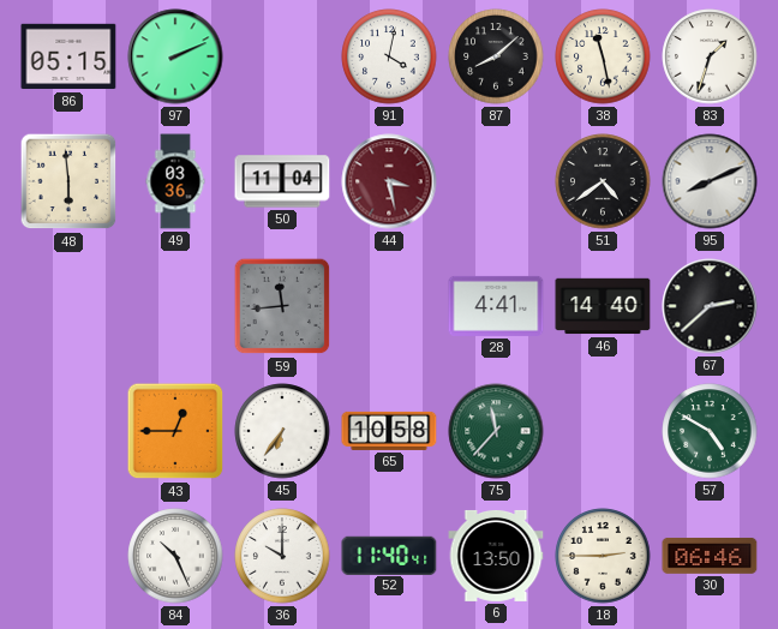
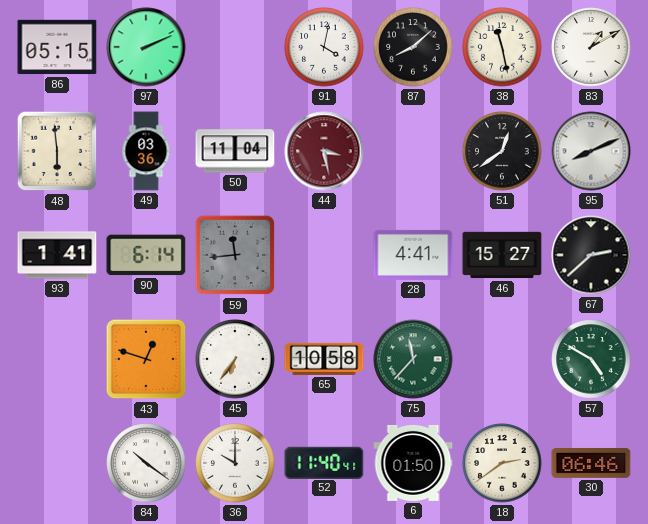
83: 1:33 -> 1:10 (591, 47)
51: 4:39 -> 12:39 (502, 151)
93: none -> 1:41 (57, 255)
90: none -> 6:14 (146, 255)
46: 14:40 -> 15:27 (502, 255)
43: 12:45 -> 12:48 (146, 359)
84: 10:26 -> 10:21 (146, 463)
6: 13:50 -> 01:50 (413, 463)
18: 2:45 -> 2:39 (502, 463)
